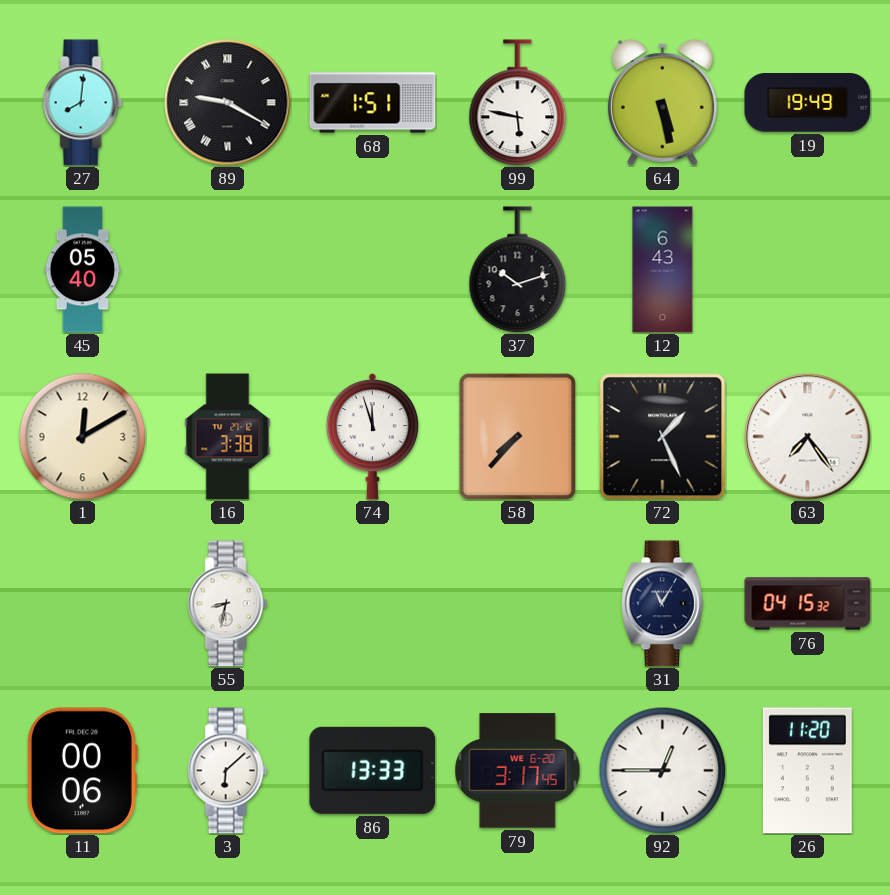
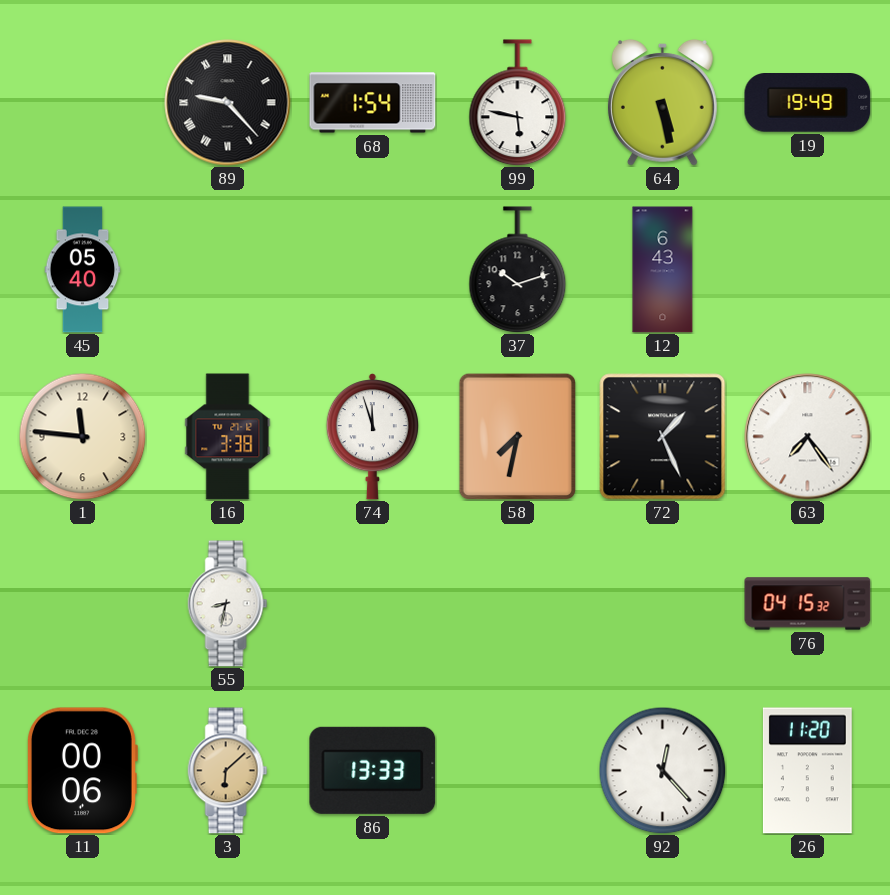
27: 8:01 -> none (83, 103)
89: 9:20 -> 9:23 (228, 103)
68: 1:51 -> 1:54 (373, 103)
1: 12:10 -> 11:46 (82, 436)
58: 7:37 -> 7:32 (518, 436)
31: 11:05 -> none (662, 604)
3 dial: white -> champagne (228, 771)
79: 3:17 -> none (518, 771)
92: 12:45 -> 12:23 (662, 770)
